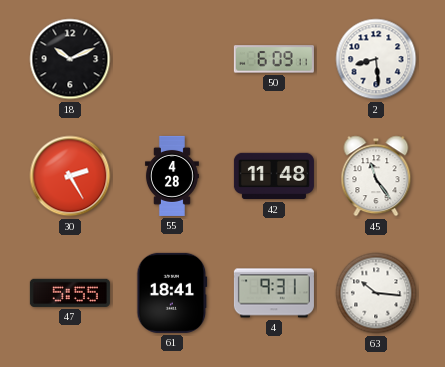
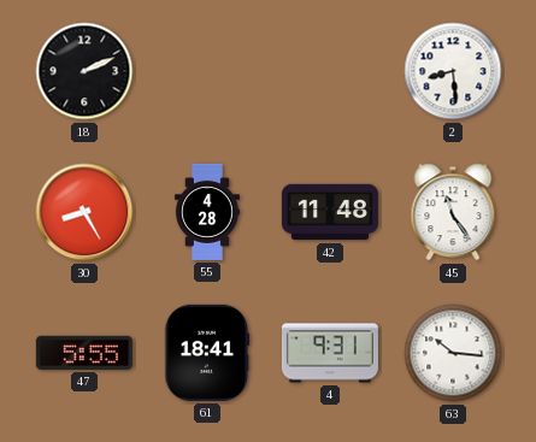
18: 10:11 -> 2:11 (84, 71)
50: 6:09 -> none (274, 59)
30: 2:25 -> 8:25 (84, 212)
